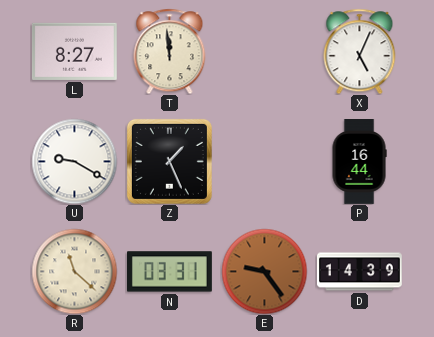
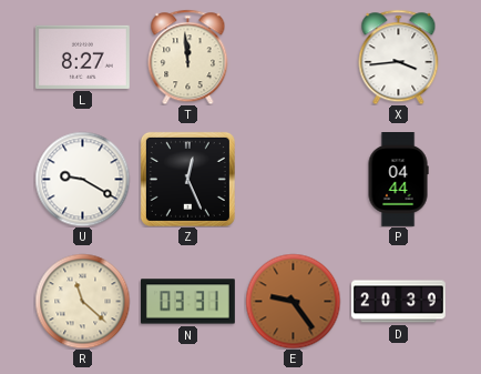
X: 5:04 -> 3:44 (399, 57)
Z: 1:26 -> 12:26 (187, 179)
P: 16:44 -> 04:44 (398, 180)
D: 14:39 -> 20:39 (399, 302)
